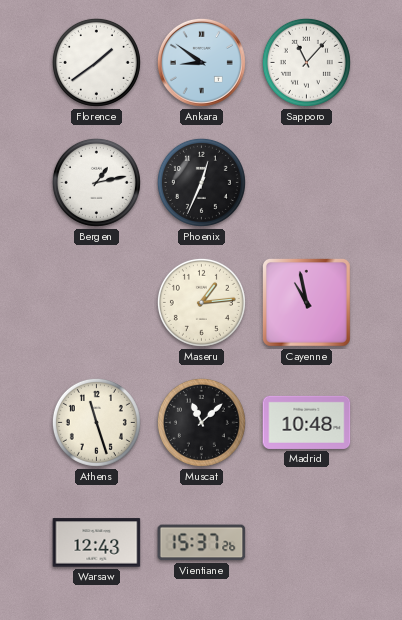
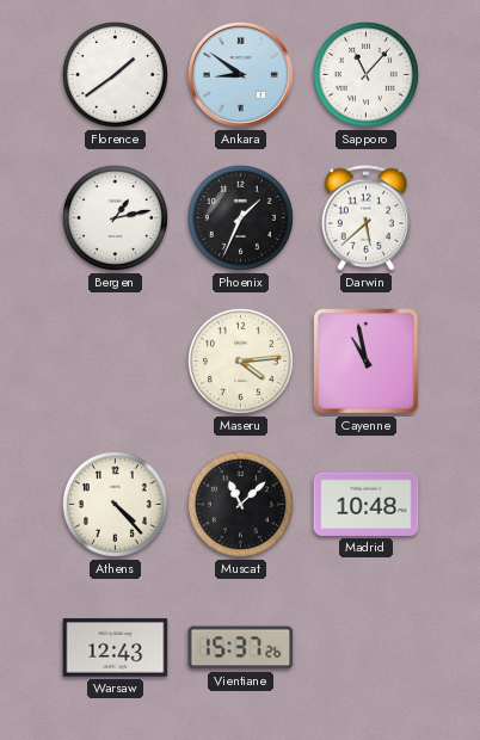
Phoenix: 12:34 -> 1:34 (240, 217)
Darwin: none -> 5:38 (367, 218)
Maseru: 1:14 -> 4:14 (240, 360)
Athens: 11:27 -> 4:23 (115, 504)
